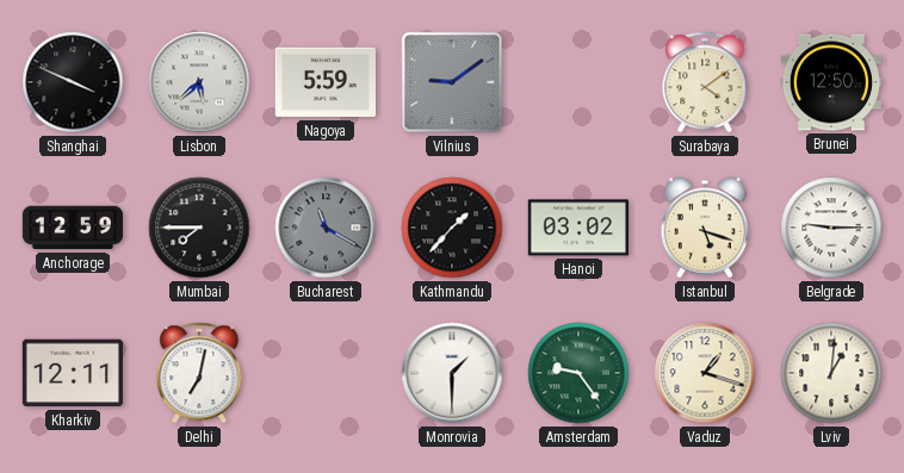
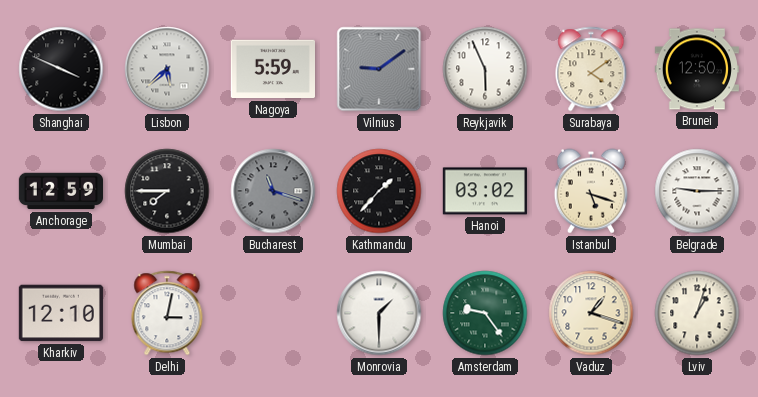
Reykjavik: none -> 5:56 (485, 69)
Bucharest: 11:20 -> 11:18 (273, 191)
Kharkiv: 12:11 -> 12:10 (61, 313)
Delhi: 7:02 -> 3:02 (167, 313)
Lviv: 1:01 -> 1:03 (697, 313)
